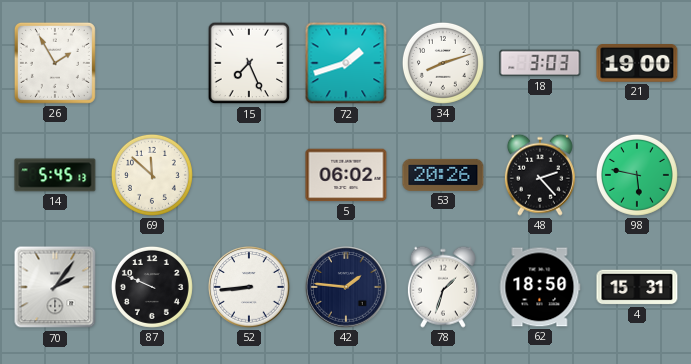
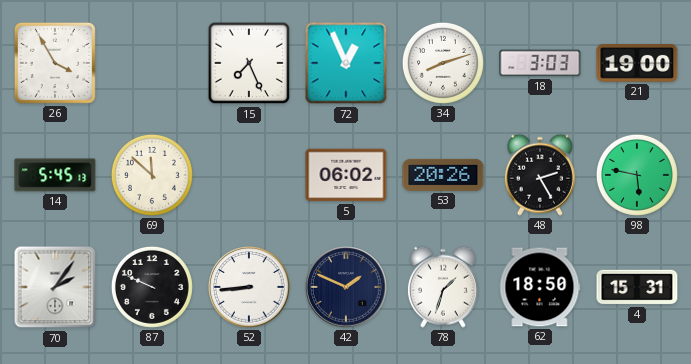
26: 1:55 -> 3:55 (55, 63)
72: 1:42 -> 12:56 (346, 63)
48: 2:23 -> 2:25 (540, 175)
42: 1:46 -> 1:49 (346, 287)
